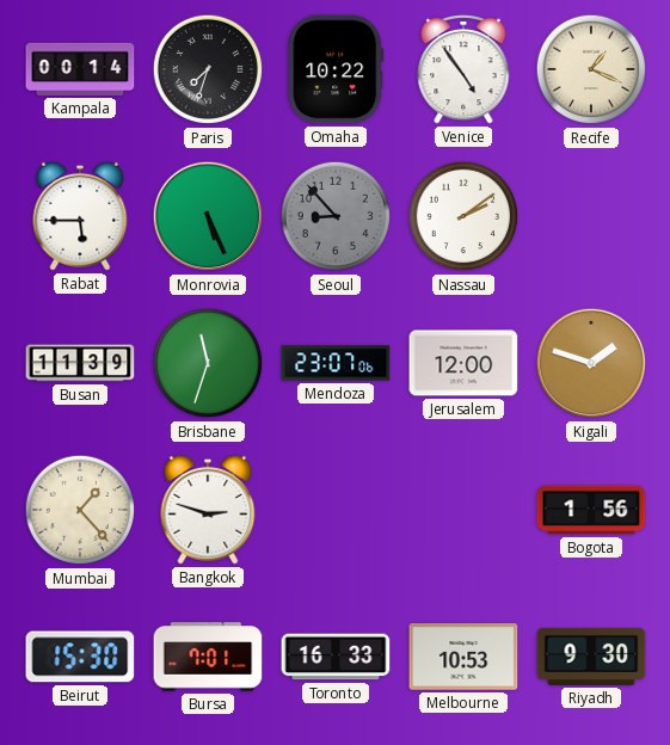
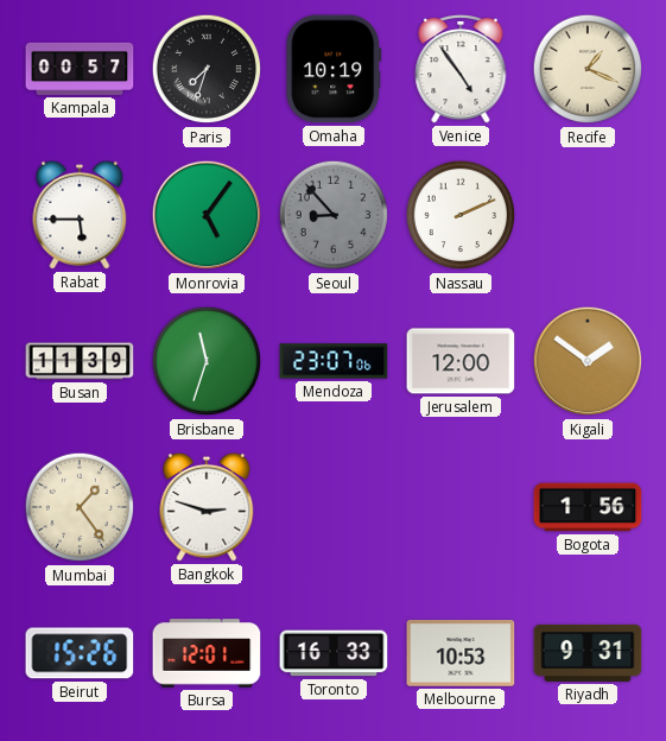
Kampala: 00:14 -> 00:57 (80, 69)
Omaha: 10:22 -> 10:19 (334, 69)
Monrovia: 5:26 -> 5:06 (207, 215)
Nassau: 2:09 -> 2:11 (461, 215)
Kigali: 1:48 -> 1:51 (588, 361)
Mumbai: 1:23 -> 1:24 (80, 507)
Beirut: 15:30 -> 15:26 (80, 653)
Bursa: 7:01 -> 12:01 (207, 653)
Riyadh: 9:30 -> 9:31 (588, 653)
